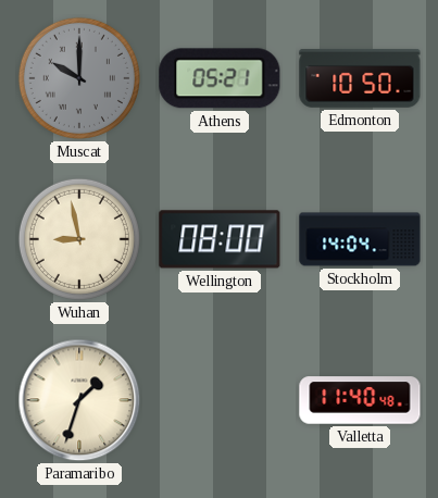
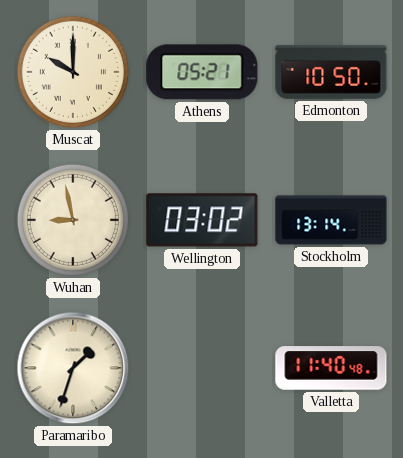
Muscat dial: grey -> cream (73, 72)
Wellington: 08:00 -> 03:02 (202, 220)
Stockholm: 14:04 -> 13:14 (331, 220)
